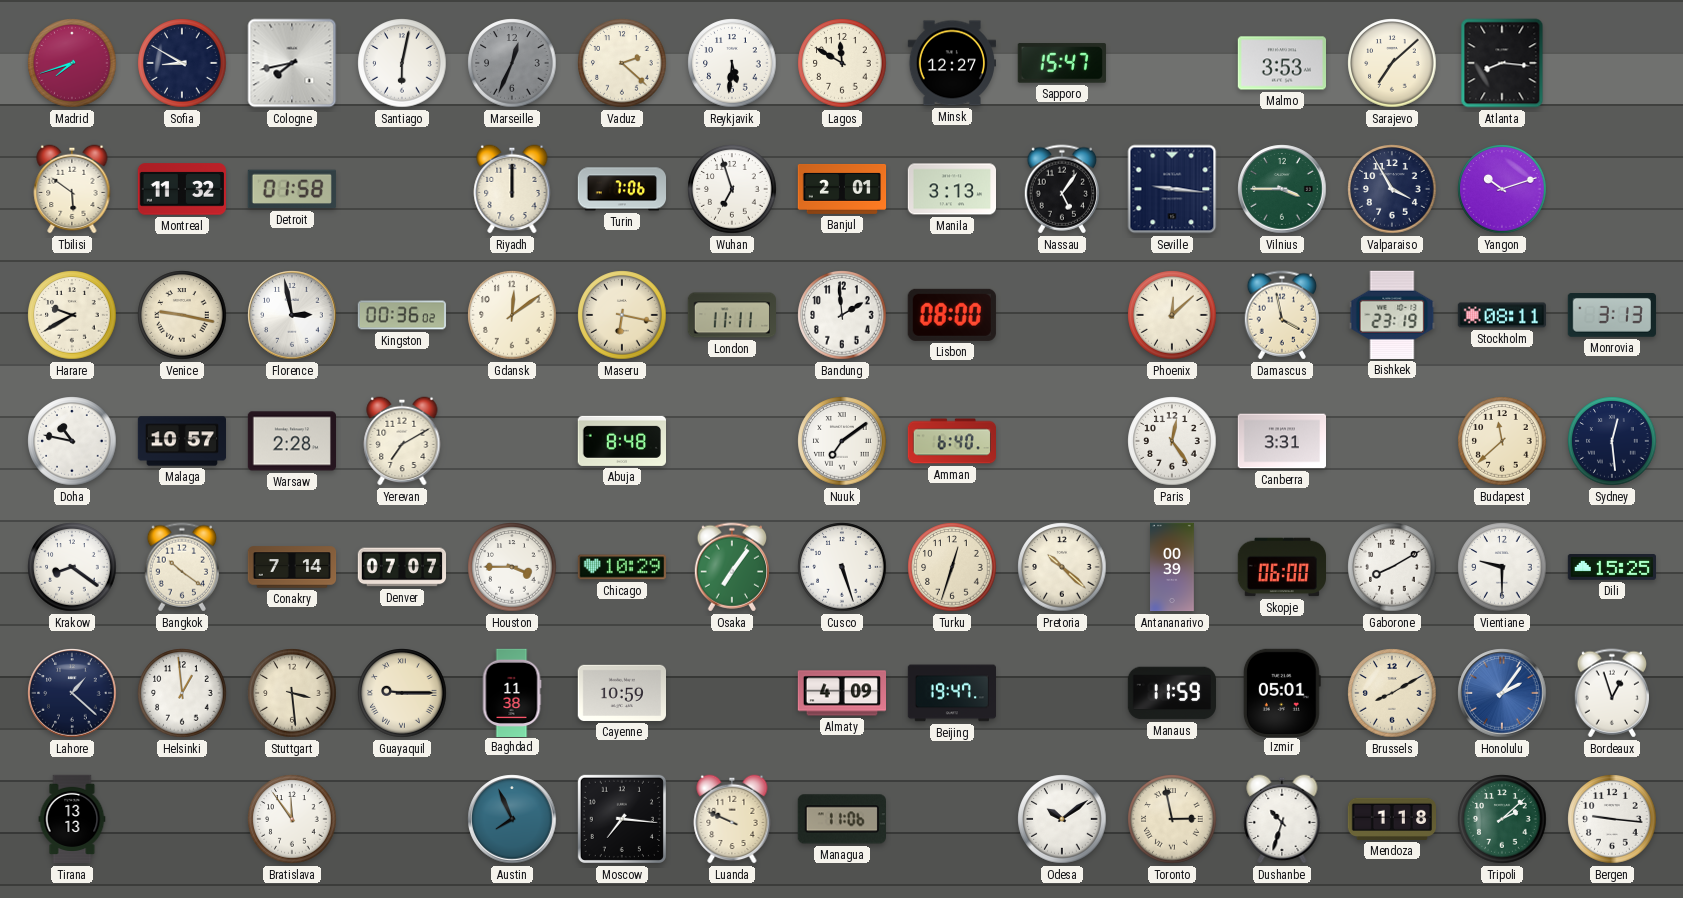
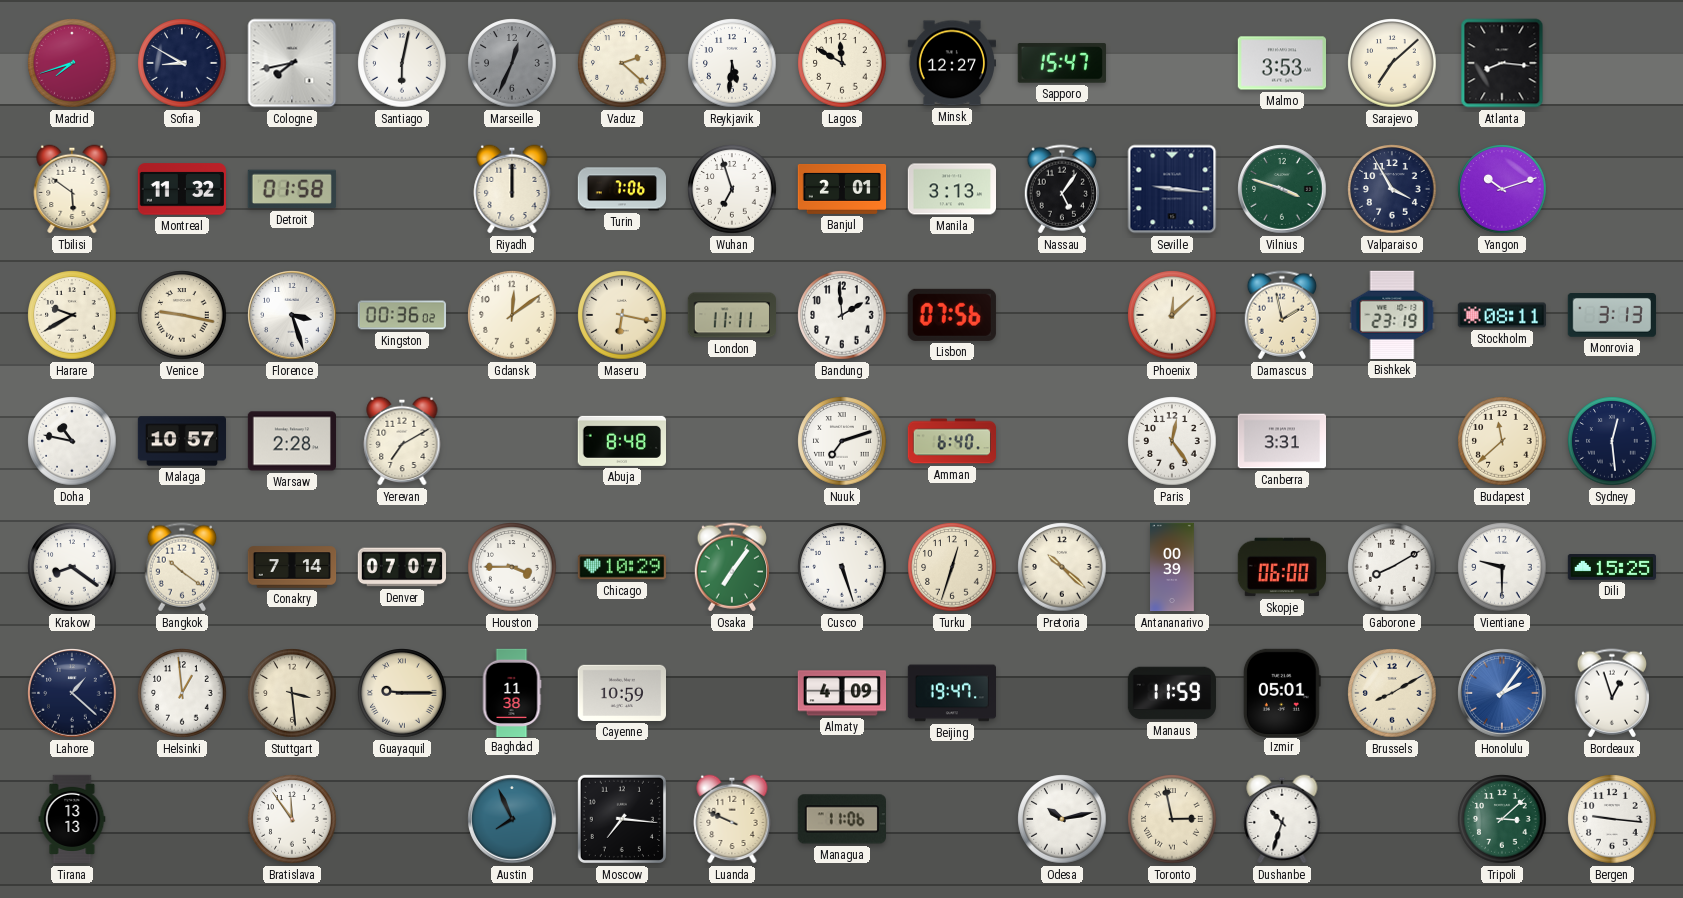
Vilnius: 3:45 -> 3:48 (1282, 189)
Florence: 2:58 -> 3:27 (292, 315)
Lisbon: 08:00 -> 07:56 (952, 315)
Damascus: 3:58 -> 1:58 (1281, 315)
Nuuk: 7:09 -> 7:12 (842, 441)
Odesa: 10:09 -> 10:13 (1062, 819)
Mendoza: 1:18 -> none (1392, 819)
Tripoli: 2:08 -> 3:08 (1502, 819)
